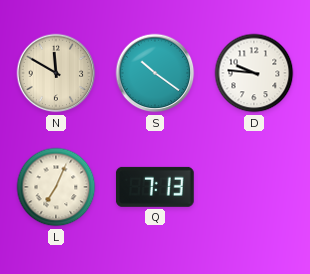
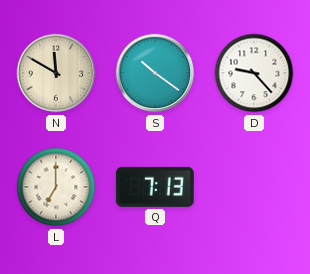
D: 9:46 -> 9:23 (254, 73)
L: 7:04 -> 7:00 (56, 187)
